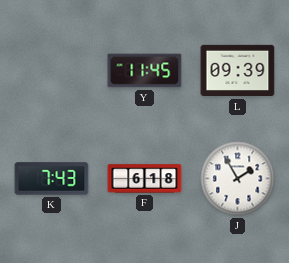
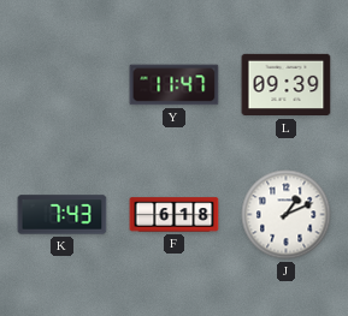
Y: 11:45 -> 11:47 (175, 85)
J: 1:55 -> 1:11 (287, 215)
